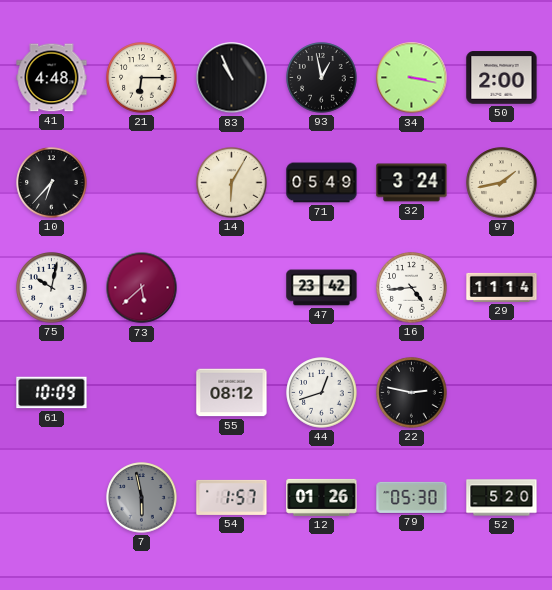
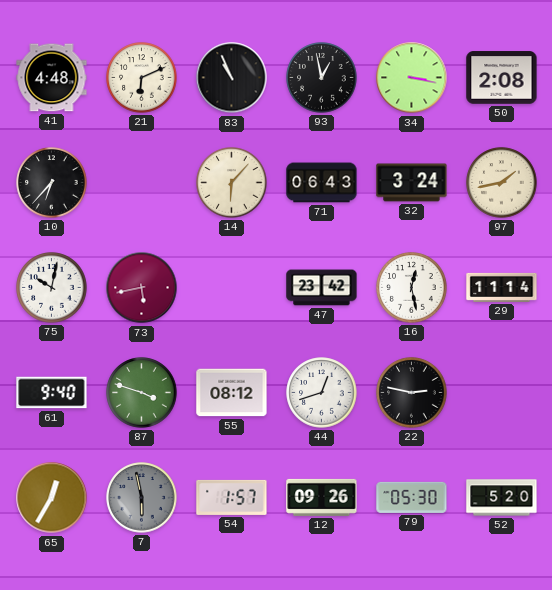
21: 6:15 -> 6:11 (142, 78)
50: 2:00 -> 2:08 (502, 78)
14: 6:05 -> 6:07 (232, 183)
71: 05:49 -> 06:43 (322, 183)
73: 5:38 -> 5:43 (142, 288)
16: 4:44 -> 12:28 (412, 288)
61: 10:09 -> 9:40 (52, 393)
87: none -> 3:48 (142, 393)
65: none -> 12:35 (52, 498)
12: 01:26 -> 09:26 (322, 497)
